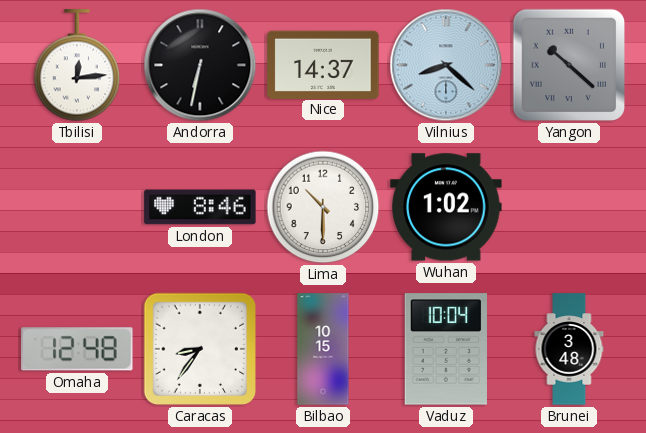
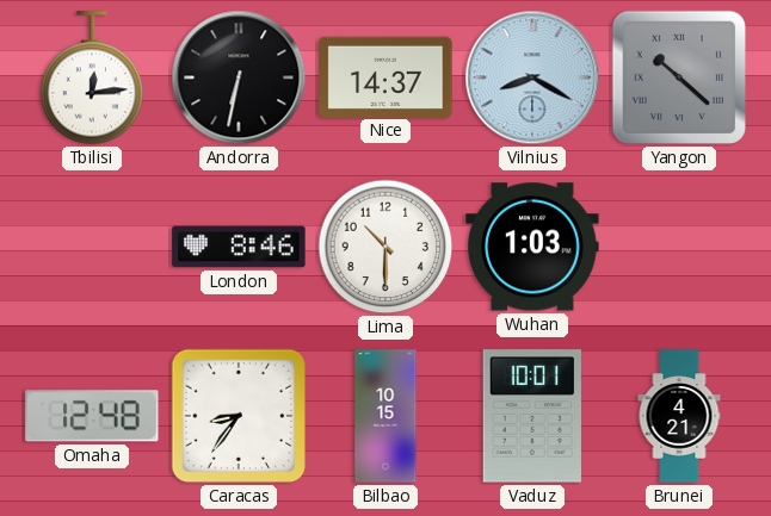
Vilnius: 8:22 -> 8:20 (532, 77)
Wuhan: 1:02 -> 1:03 (532, 247)
Vaduz: 10:04 -> 10:01 (532, 416)
Brunei: 3:48 -> 4:21 (679, 416)
